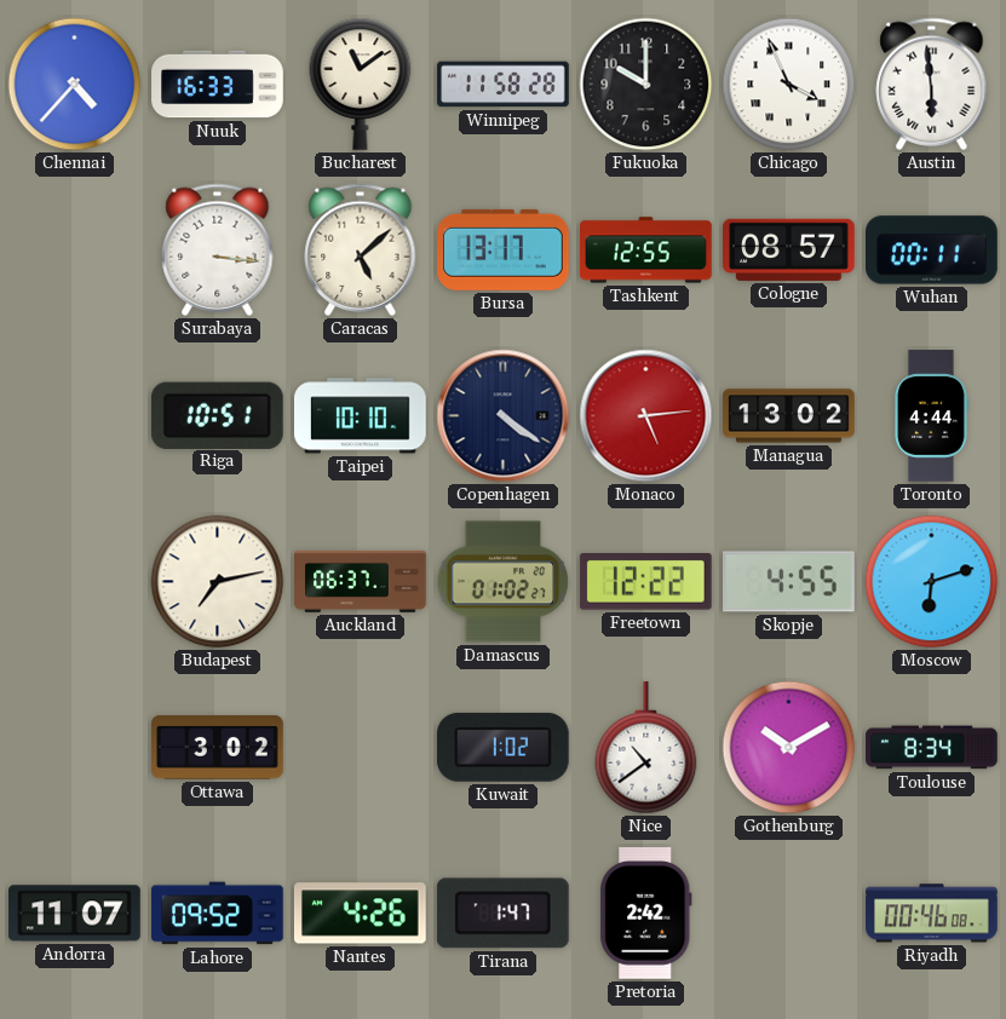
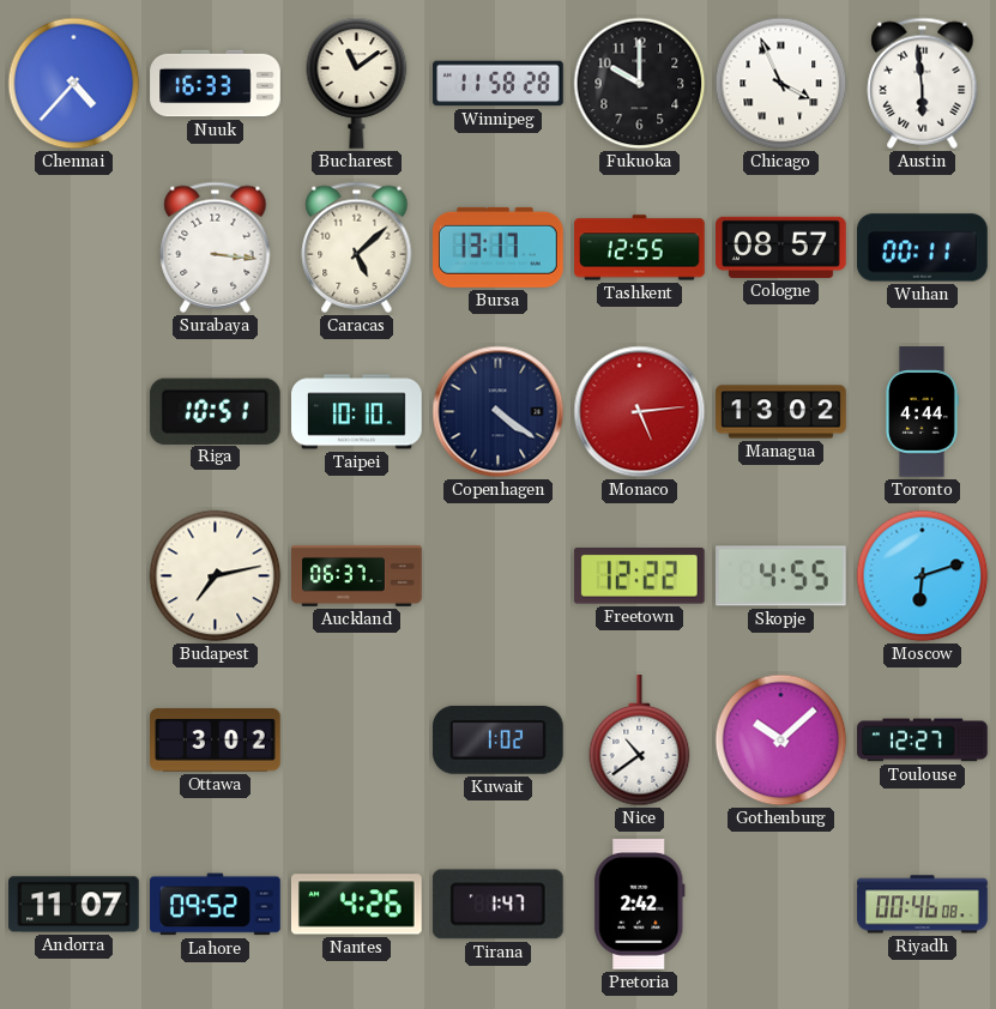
Damascus: 01:02 -> none (504, 582)
Gothenburg: 10:10 -> 10:08 (781, 741)
Toulouse: 8:34 -> 12:27 (923, 741)
